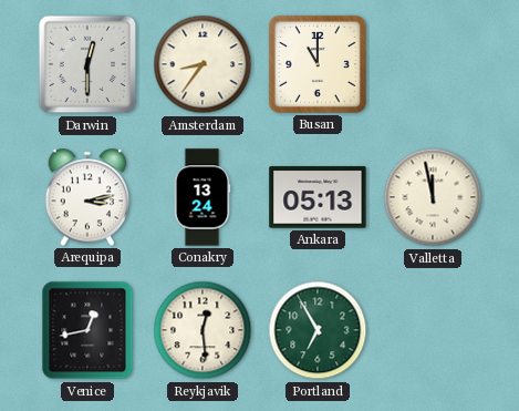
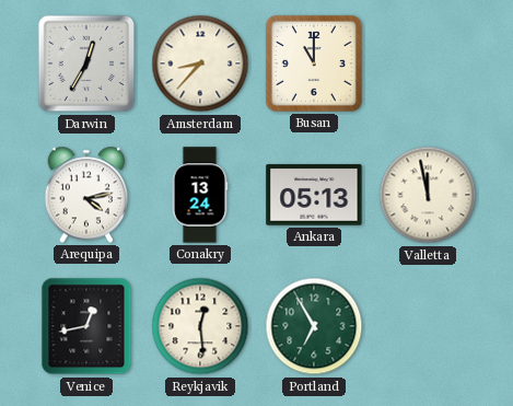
Darwin: 12:30 -> 12:35 (86, 63)
Amsterdam: 8:36 -> 8:37 (200, 63)
Arequipa: 3:13 -> 4:13 (86, 195)
